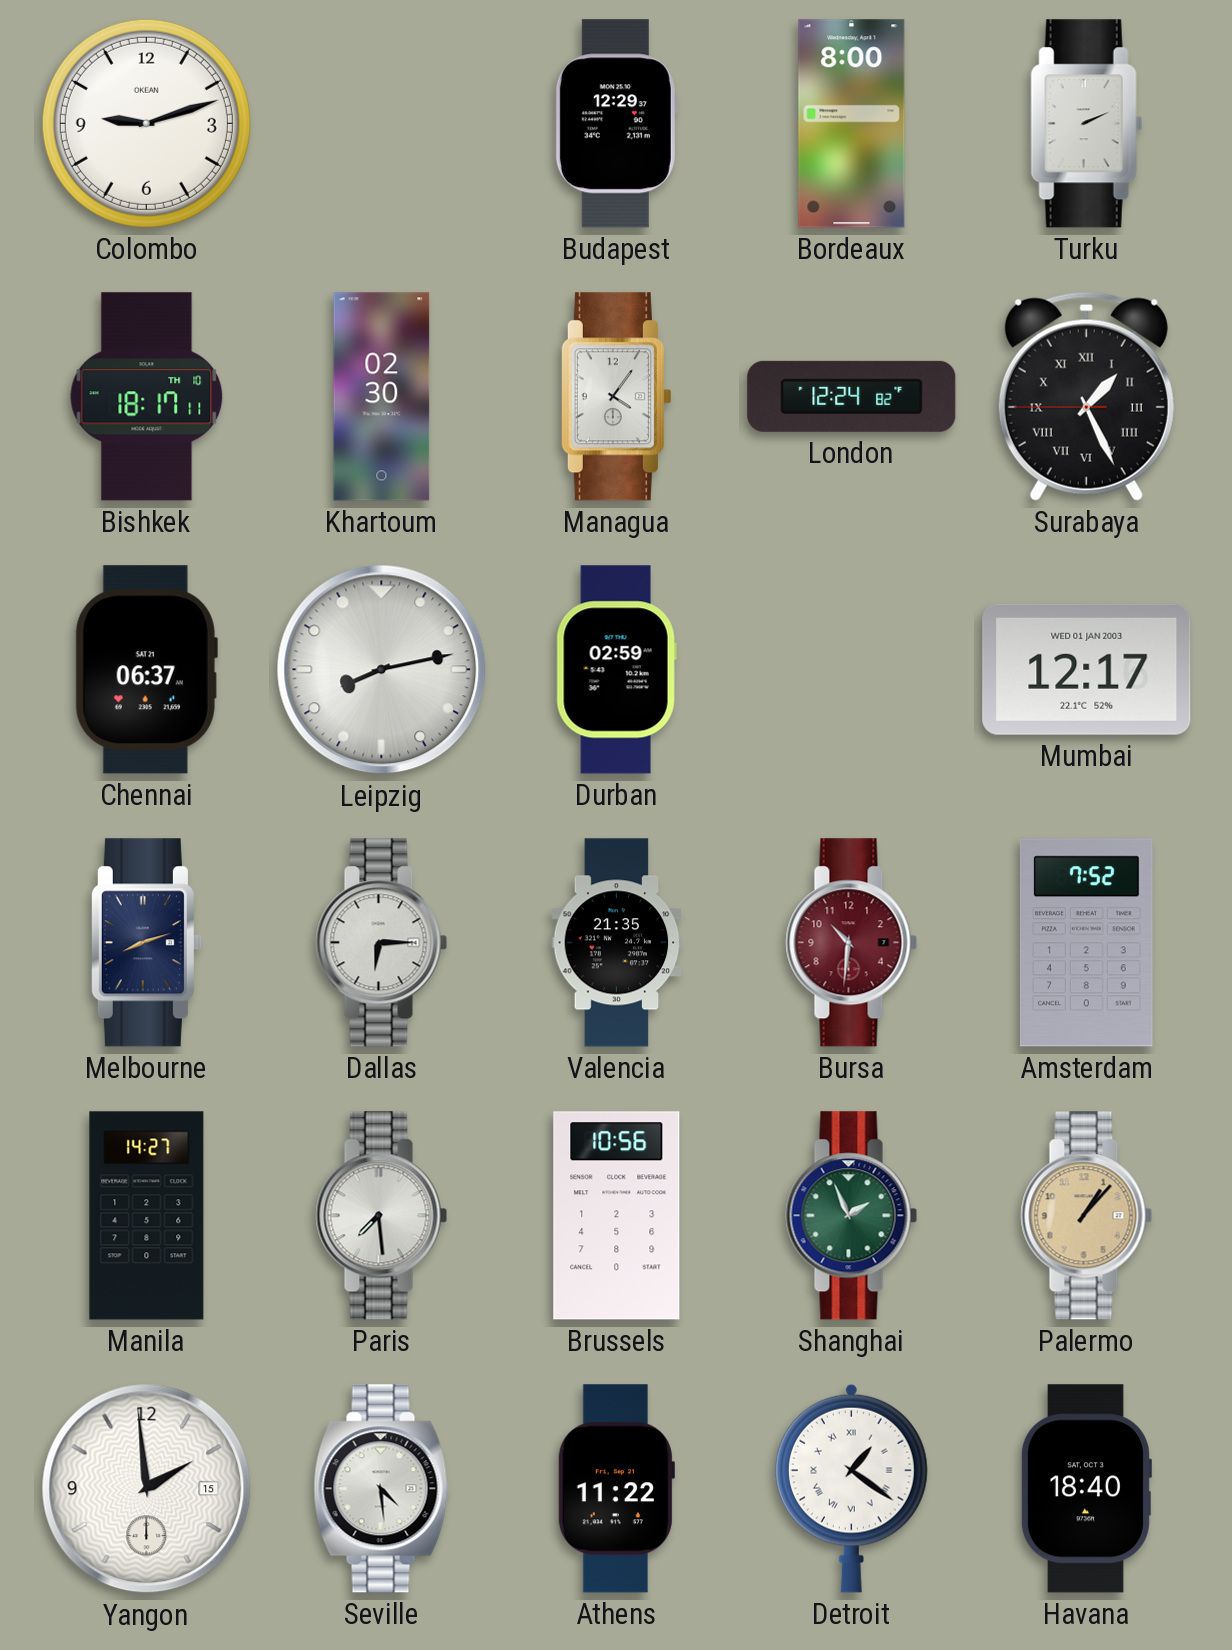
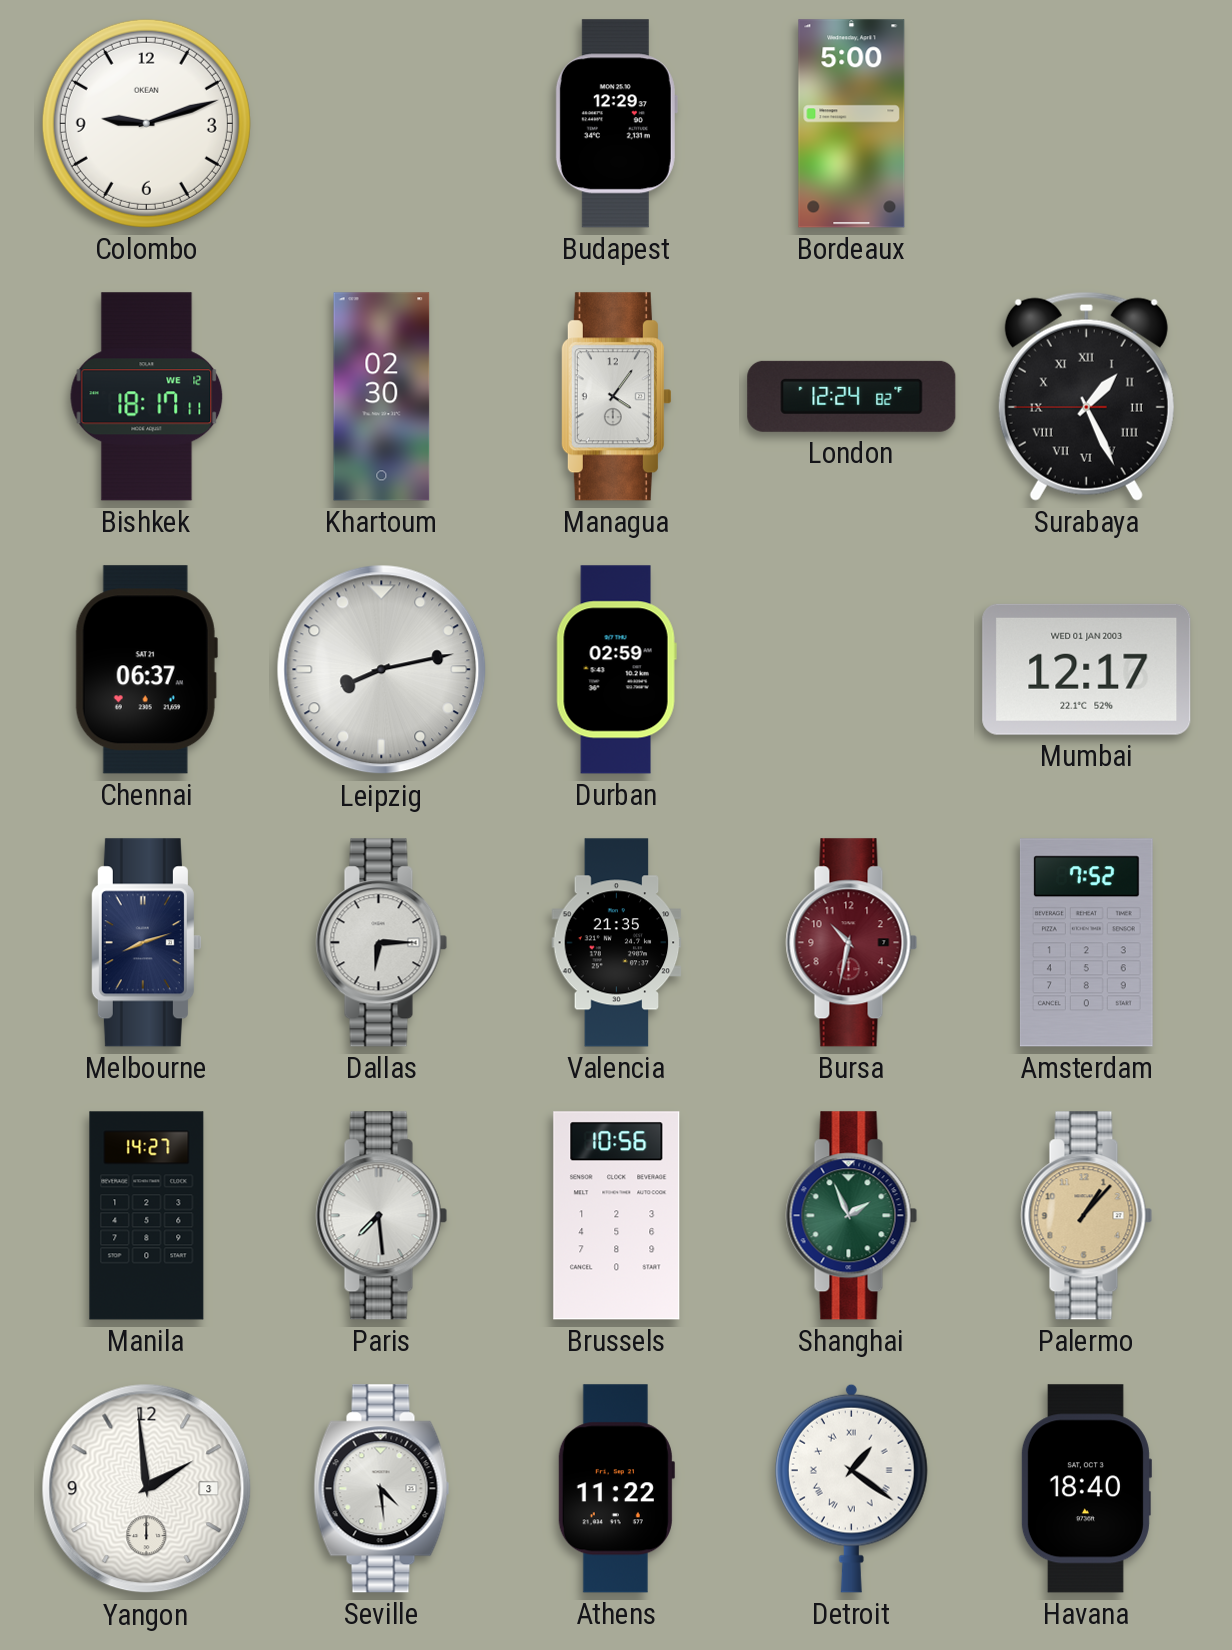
Bordeaux: 8:00 -> 5:00 (852, 124)
Turku: 2:11 -> none (1087, 124)
Bishkek date: TH 10 -> WE 12 (147, 397)
Bursa: 10:31 -> 10:32 (852, 943)
Yangon date: 15 -> 3 (147, 1489)
